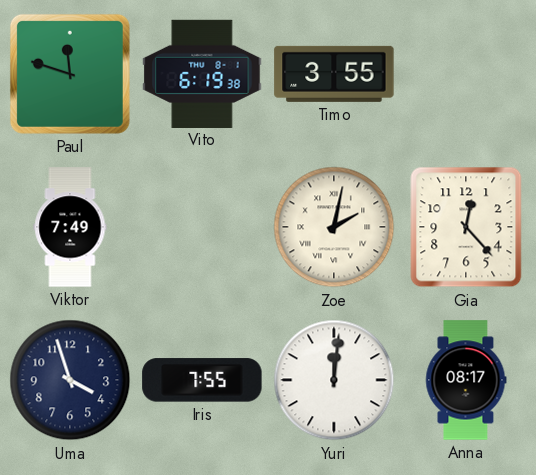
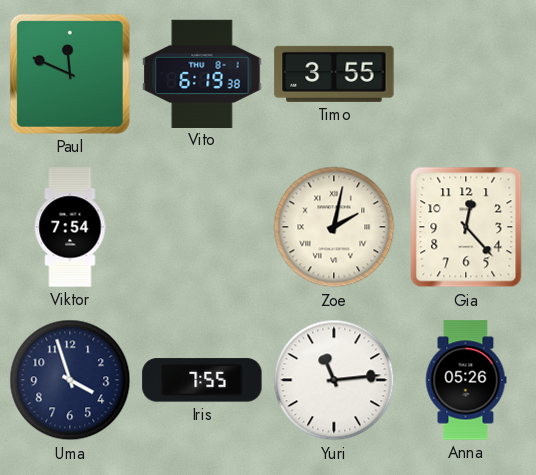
Paul: 11:48 -> 11:49 (70, 74)
Viktor: 7:49 -> 7:54 (70, 227)
Yuri: 12:01 -> 11:14 (334, 380)
Anna: 08:17 -> 05:26 (466, 380)
